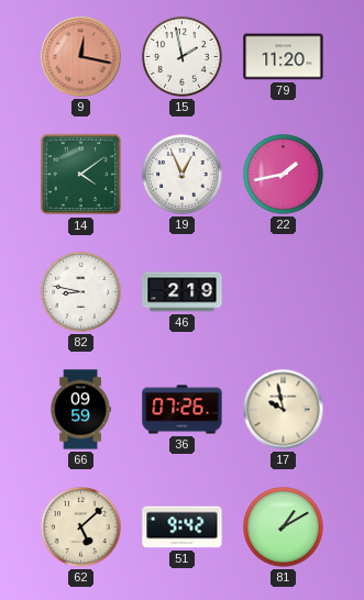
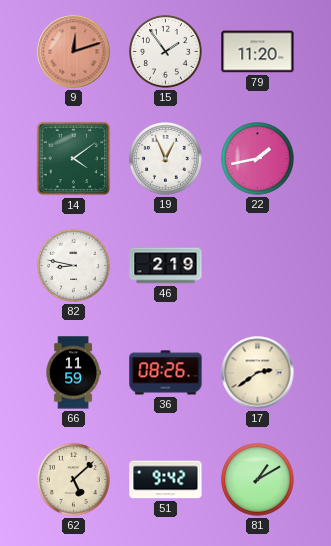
9: 12:17 -> 12:12 (74, 52)
15: 1:58 -> 1:54 (166, 52)
66: 09:59 -> 11:59 (73, 373)
36: 07:26 -> 08:26 (166, 373)
17: 9:58 -> 2:39 (258, 373)
